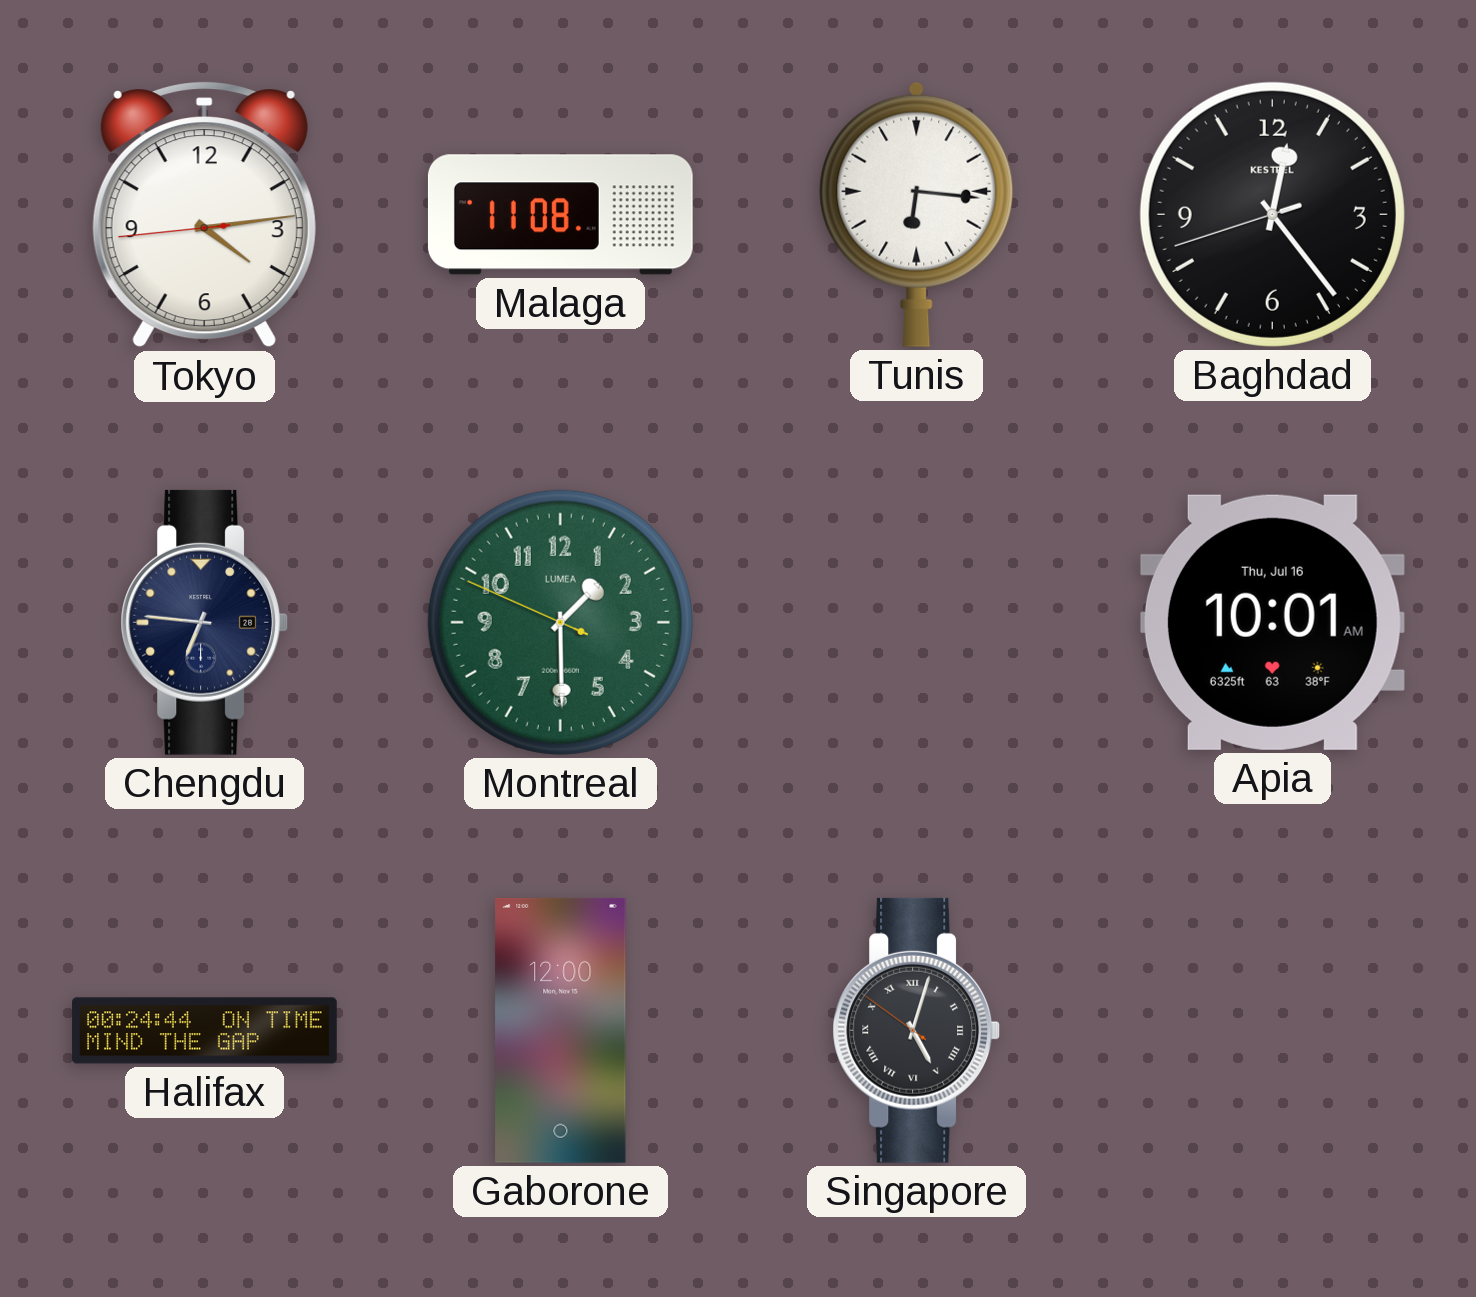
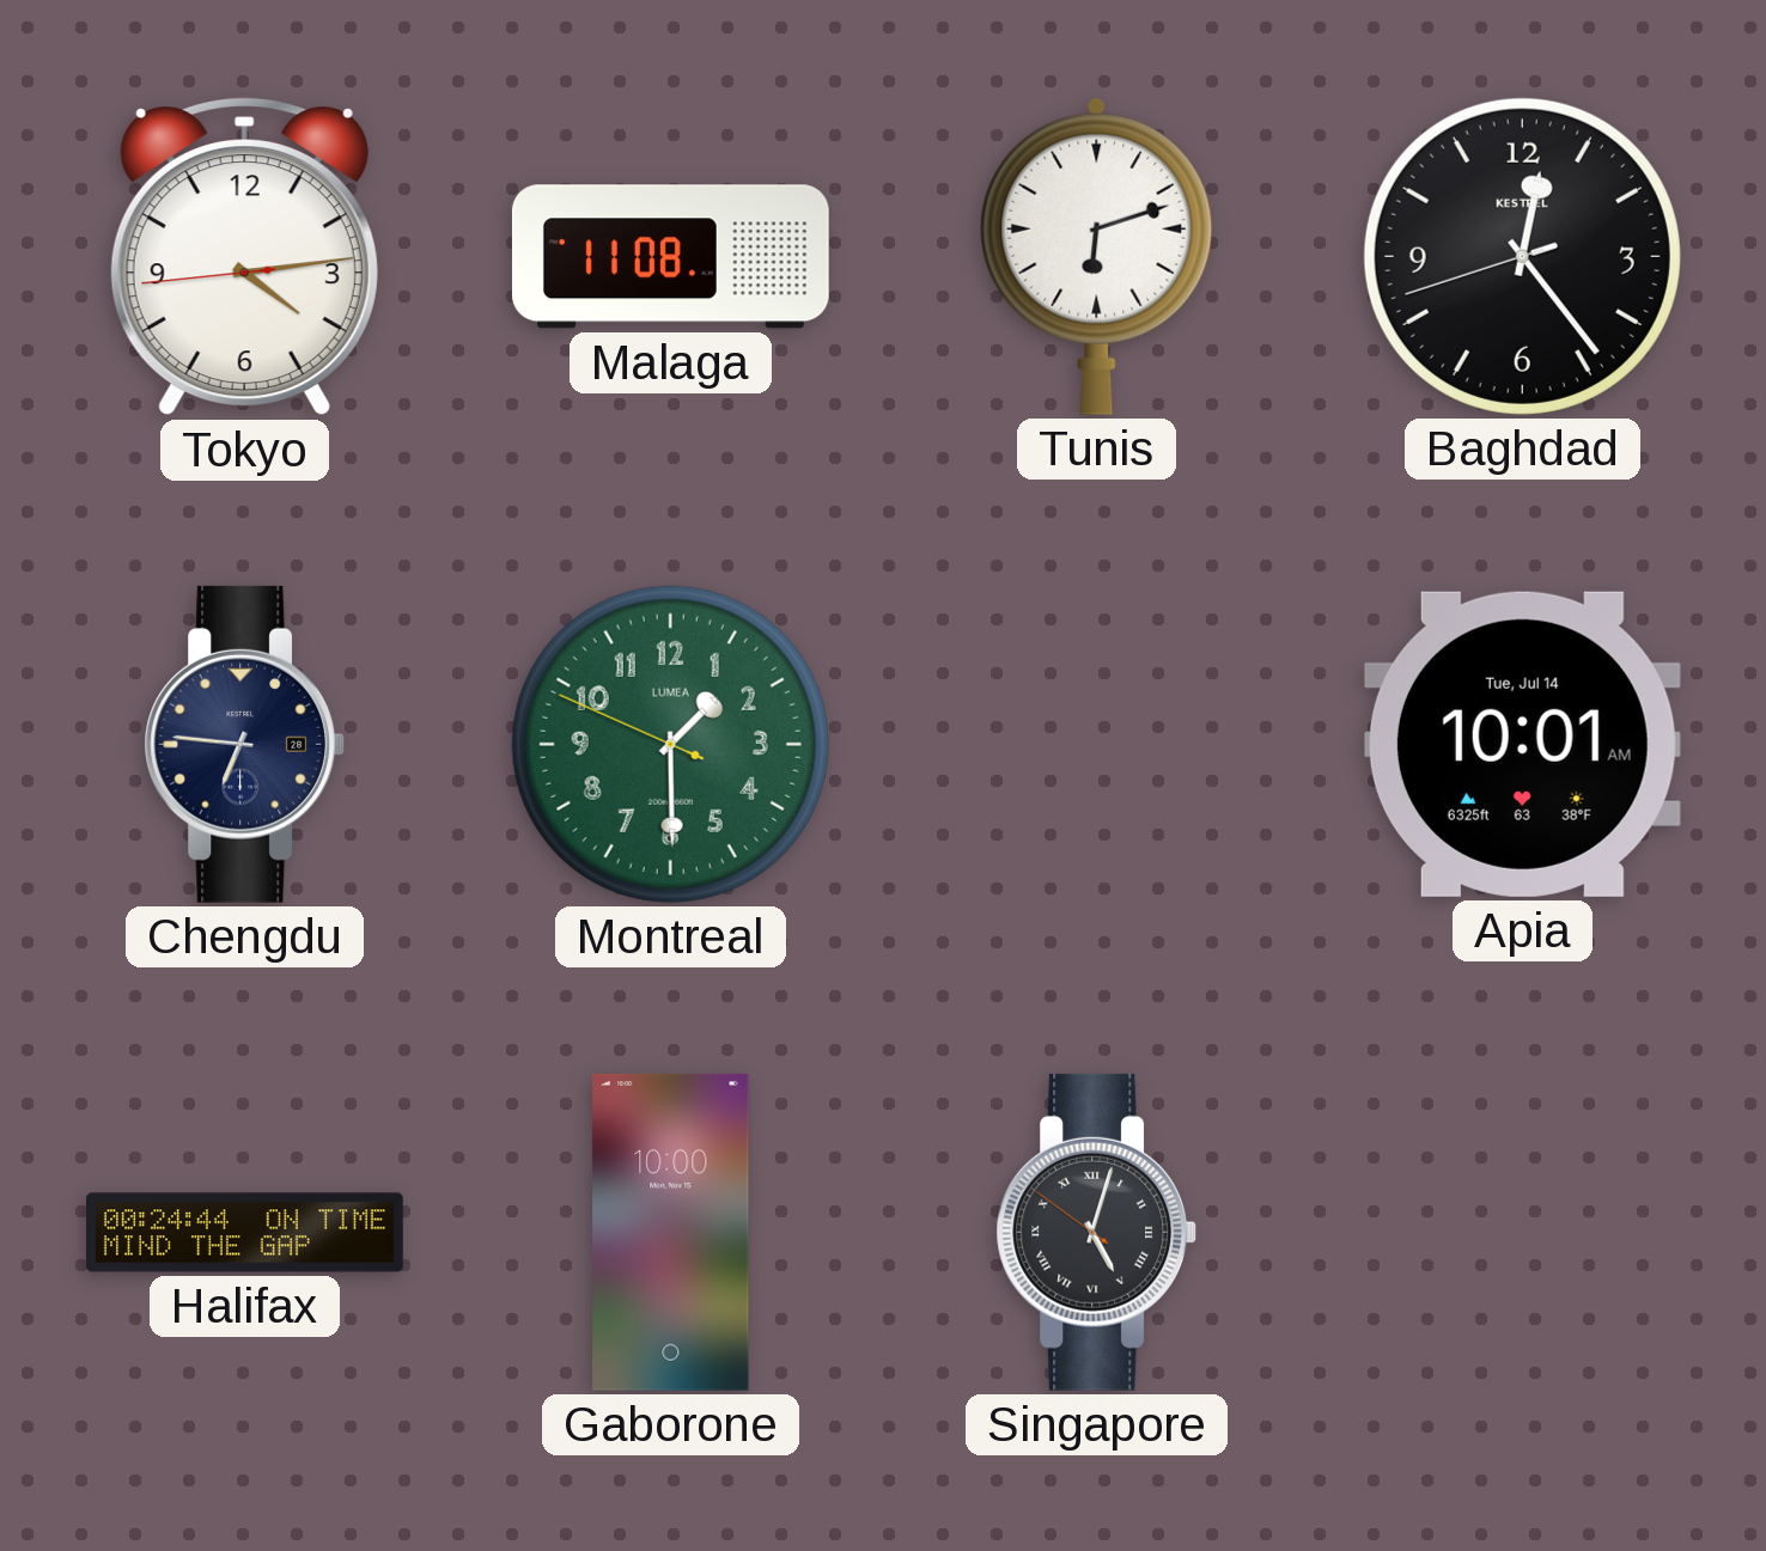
Tunis: 6:16 -> 6:12 (1097, 256)
Apia date: Thu, Jul 16 -> Tue, Jul 14 (1522, 744)
Gaborone: 12:00 -> 10:00 (671, 1232)
